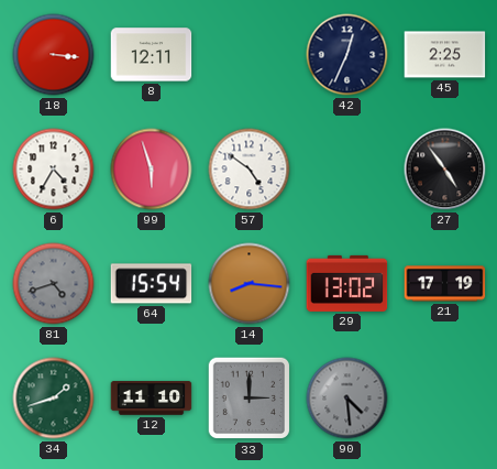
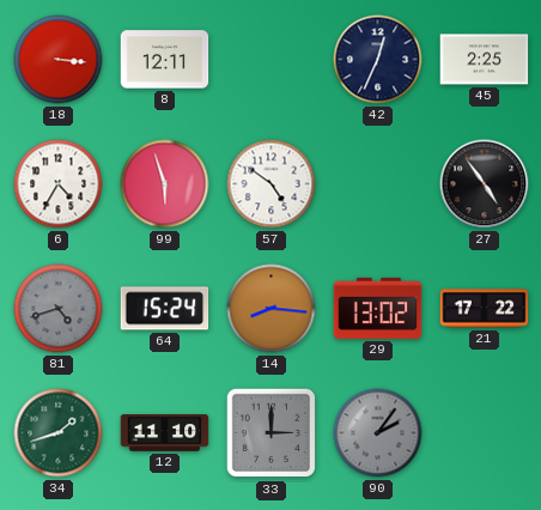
64: 15:54 -> 15:24 (165, 309)
21: 17:19 -> 17:22 (485, 309)
90: 4:29 -> 2:06 (378, 433)
